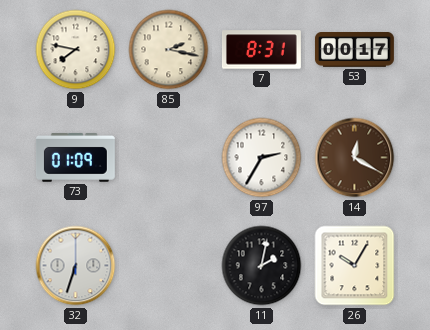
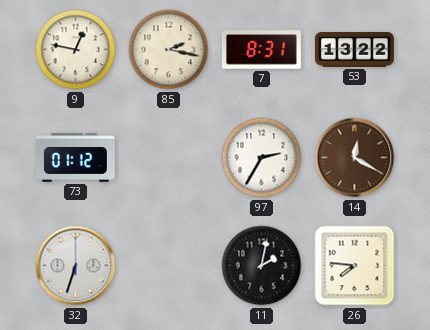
9: 7:47 -> 12:47 (76, 50)
53: 00:17 -> 13:22 (354, 50)
73: 01:09 -> 01:12 (75, 158)
26: 10:05 -> 7:46 (355, 266)
